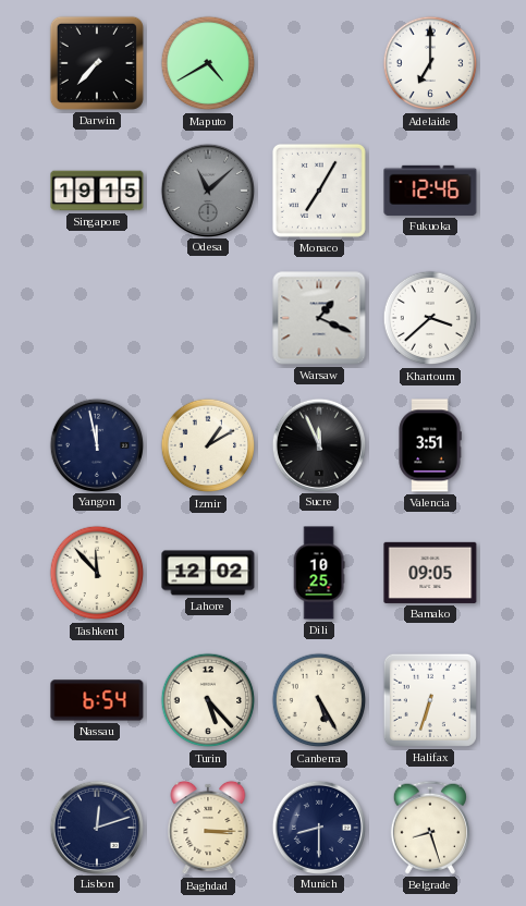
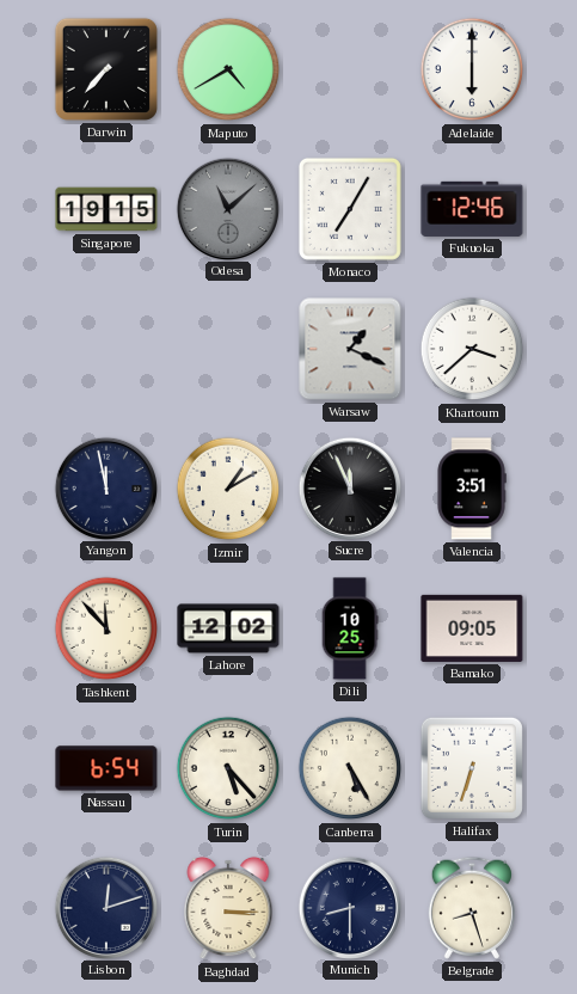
Adelaide: 7:00 -> 6:00 (472, 69)
